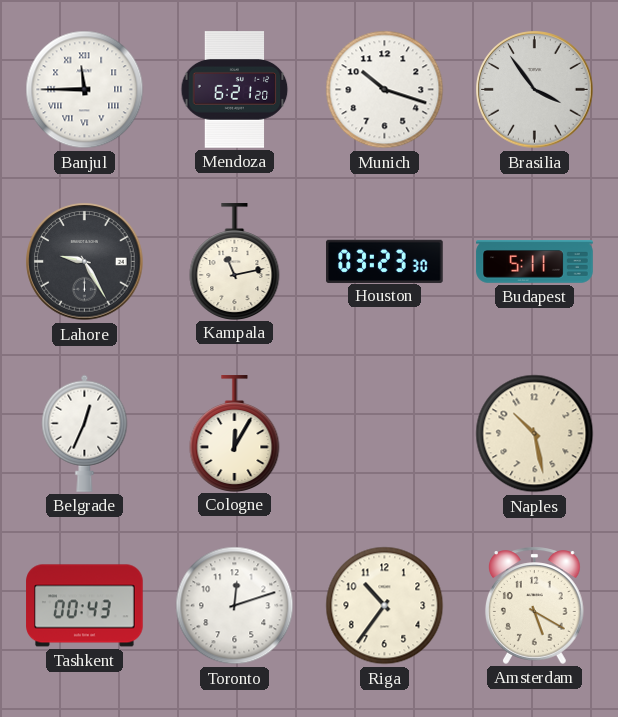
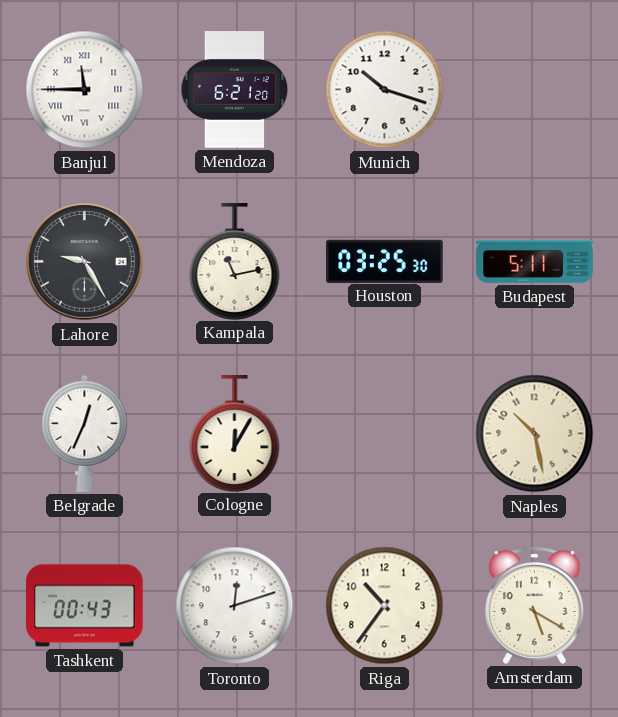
Brasilia: 3:54 -> none (535, 90)
Houston: 03:23 -> 03:25 (385, 261)
